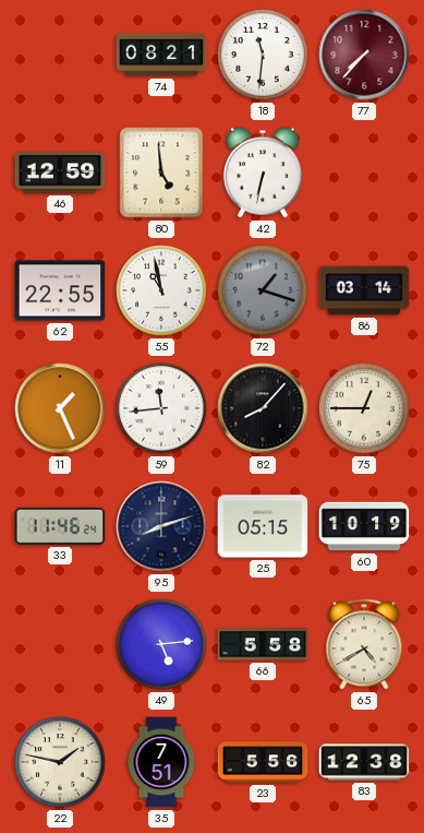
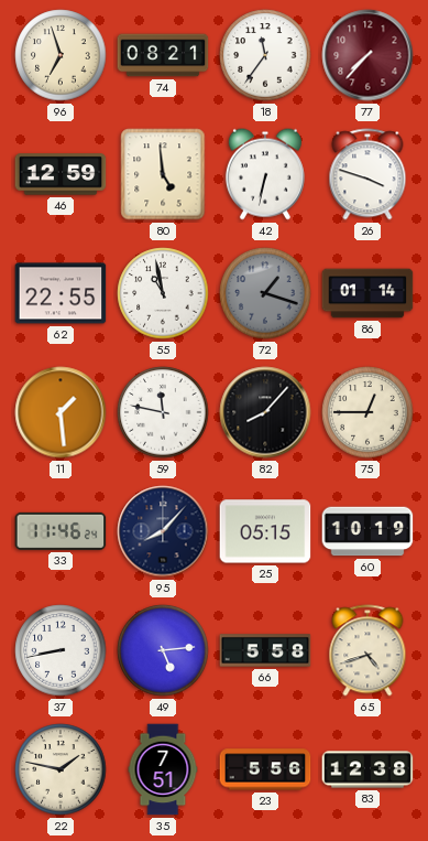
96: none -> 6:57 (61, 55)
18: 11:31 -> 11:36 (265, 55)
26: none -> 3:48 (367, 174)
86: 03:14 -> 01:14 (367, 293)
11: 1:26 -> 1:29 (61, 412)
59: 11:44 -> 11:47 (163, 412)
95: 8:12 -> 8:07 (163, 531)
37: none -> 8:43 (61, 650)
65: 4:40 -> 4:42 (367, 650)
